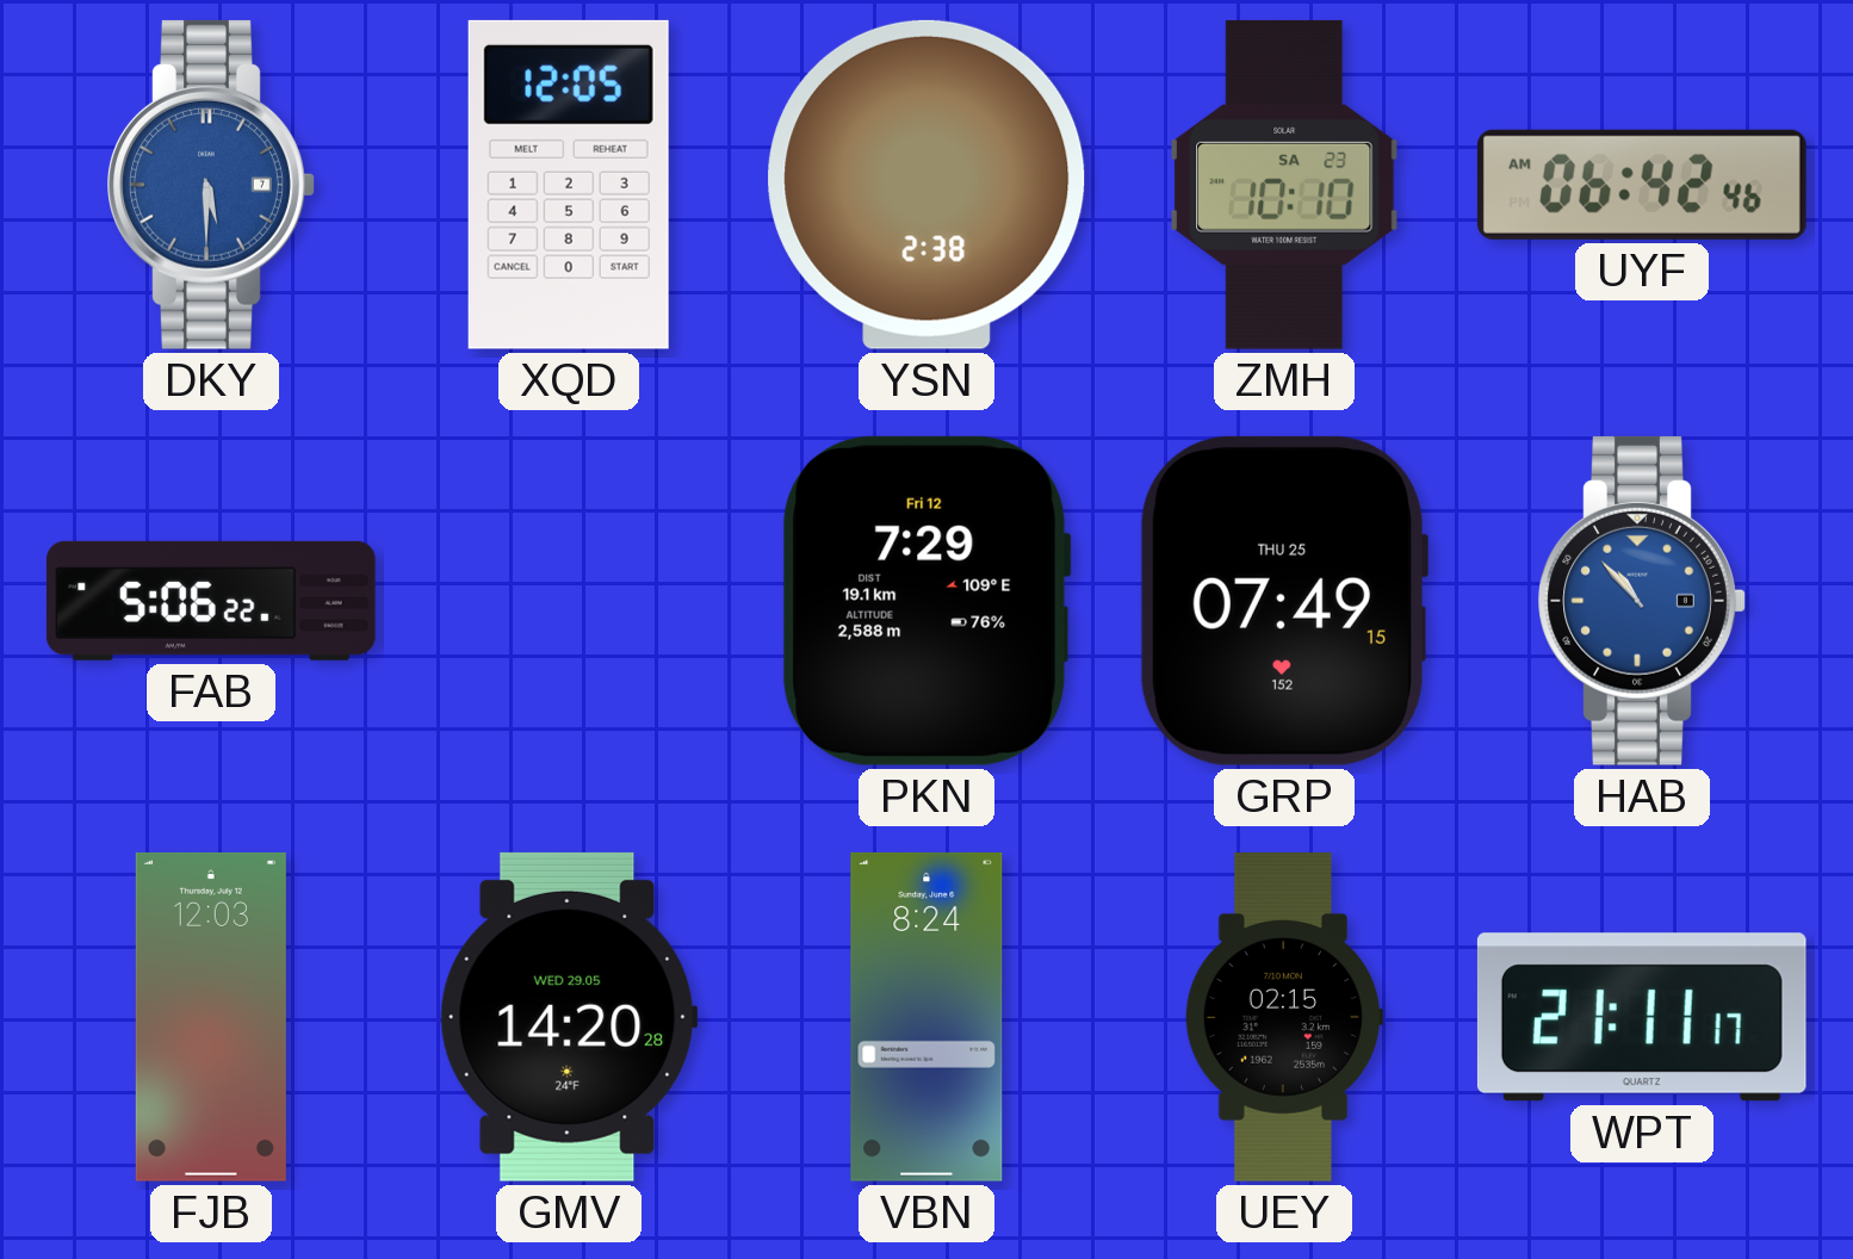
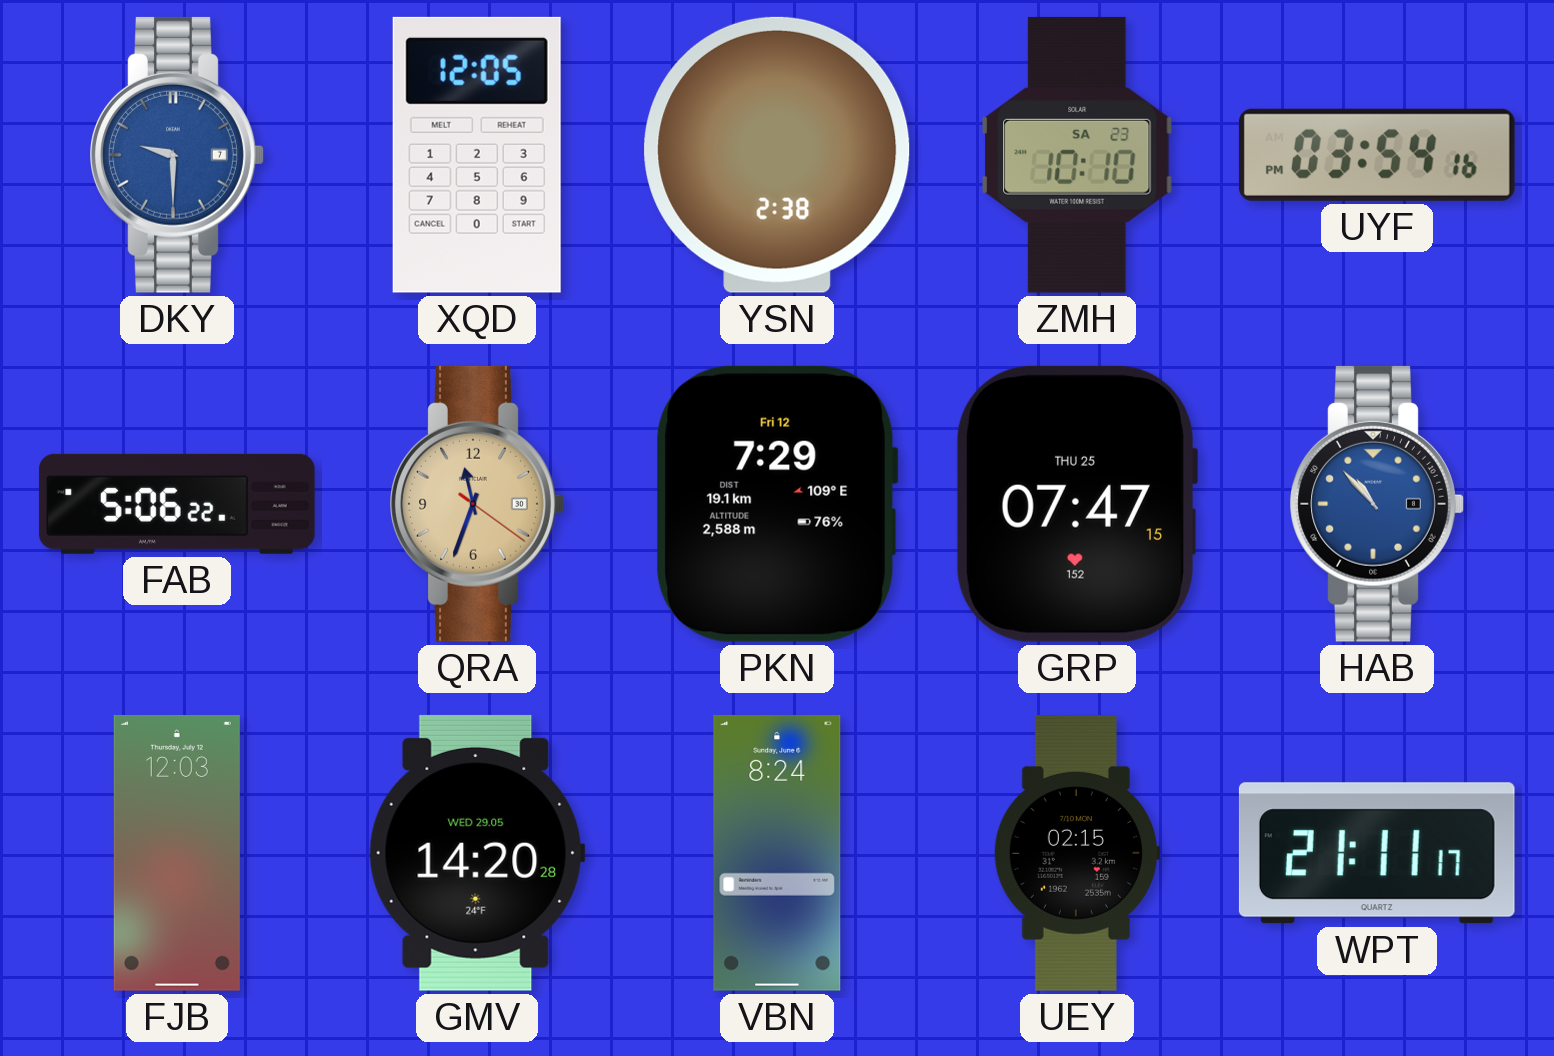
DKY: 5:30 -> 9:30 (177, 155)
UYF: 06:42 -> 03:54 (1377, 155)
QRA: none -> 11:33 (477, 504)
GRP: 07:49 -> 07:47 (1076, 504)
